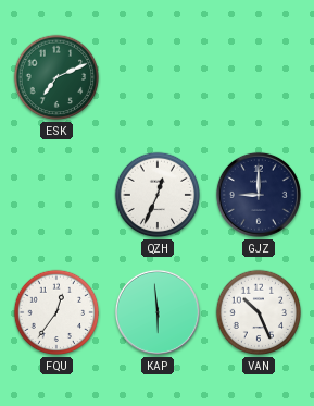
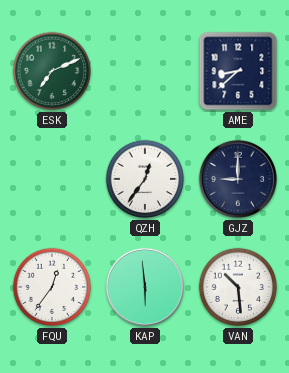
AME: none -> 8:38 (238, 71)
QZH: 12:34 -> 12:36 (145, 179)
VAN: 10:26 -> 10:29 (238, 287)
